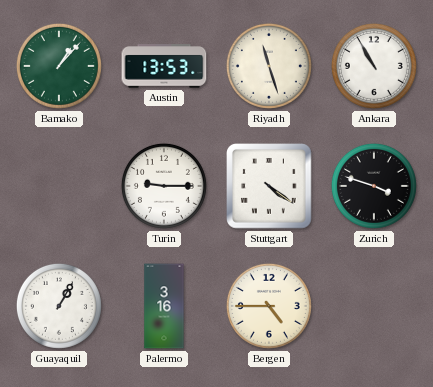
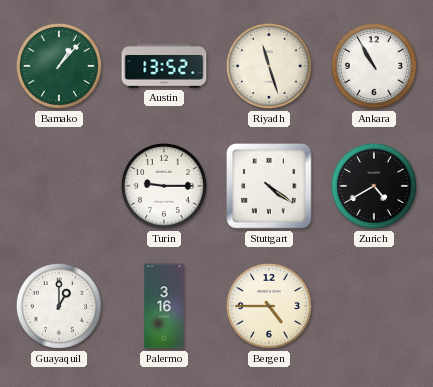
Austin: 13:53 -> 13:52 (164, 66)
Zurich: 3:48 -> 4:40 (374, 186)
Guayaquil: 1:05 -> 1:00 (59, 306)
